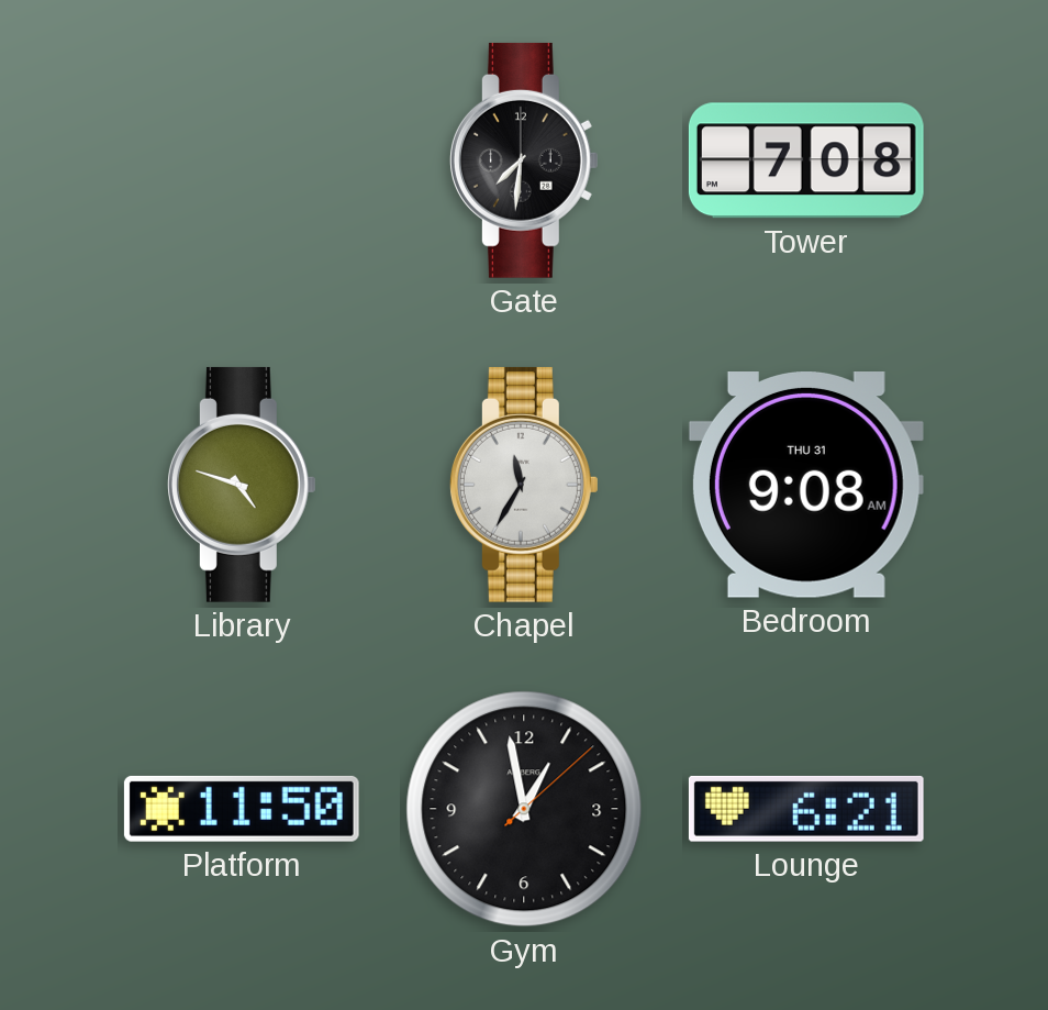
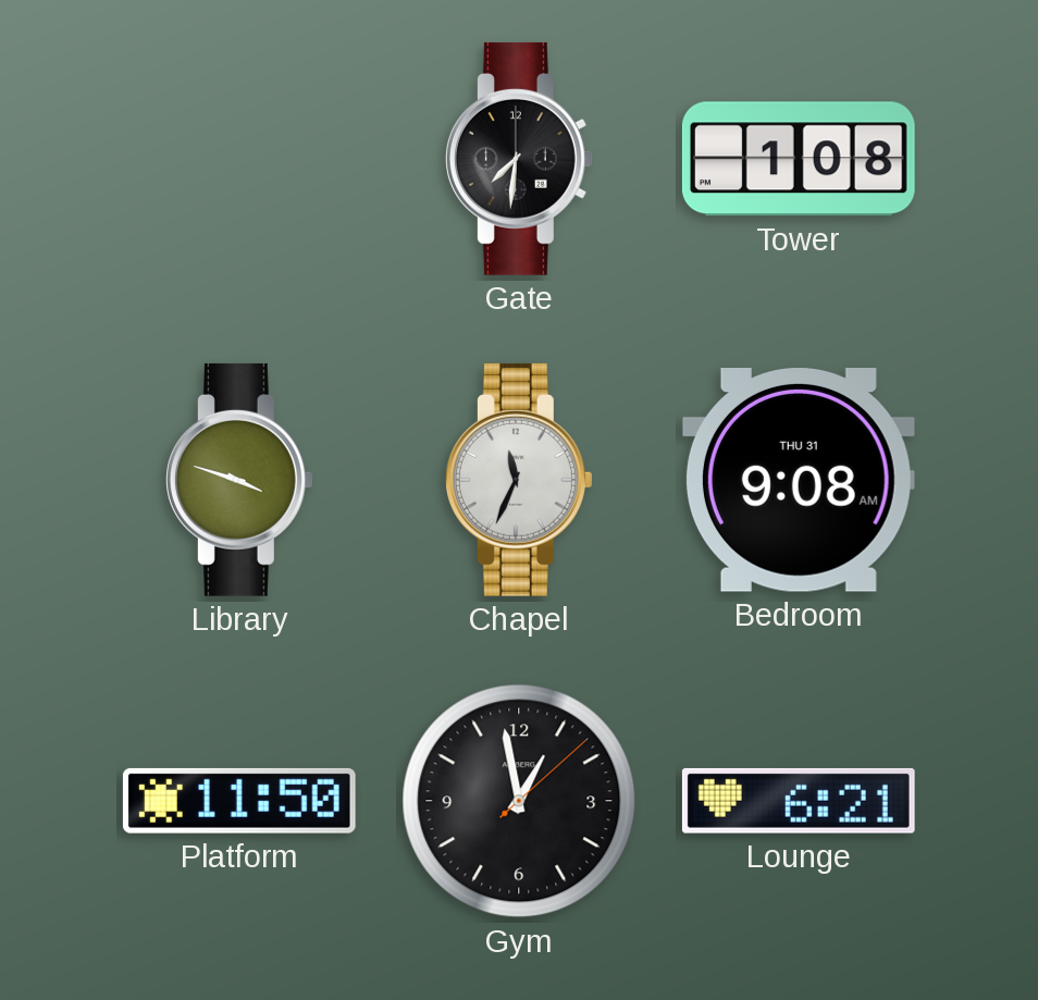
Tower: 7:08 -> 1:08 (799, 159)
Library: 4:48 -> 3:48 (239, 480)
Chapel: 11:35 -> 11:34 (519, 480)
